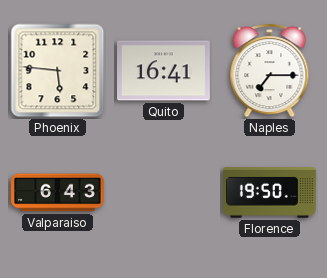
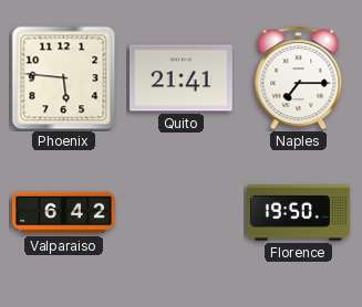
Quito: 16:41 -> 21:41 (182, 78)
Valparaiso: 6:43 -> 6:42 (64, 213)
